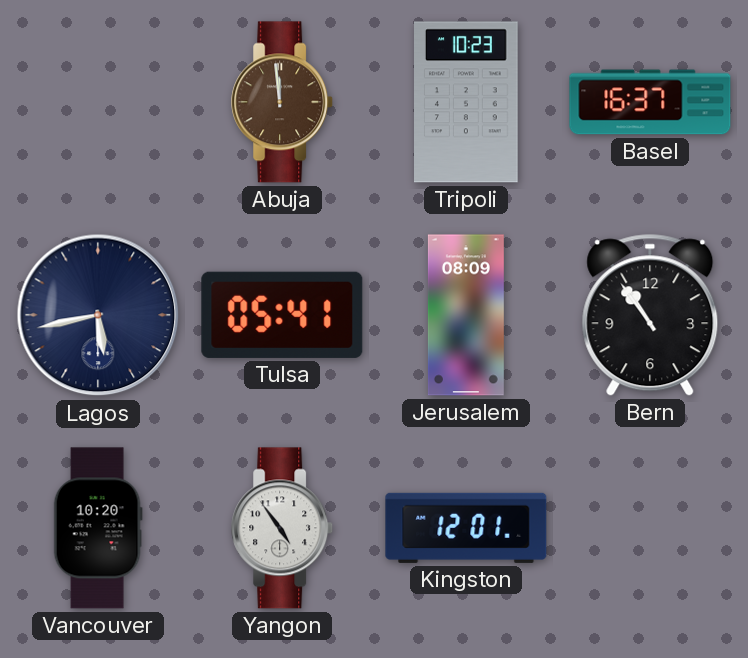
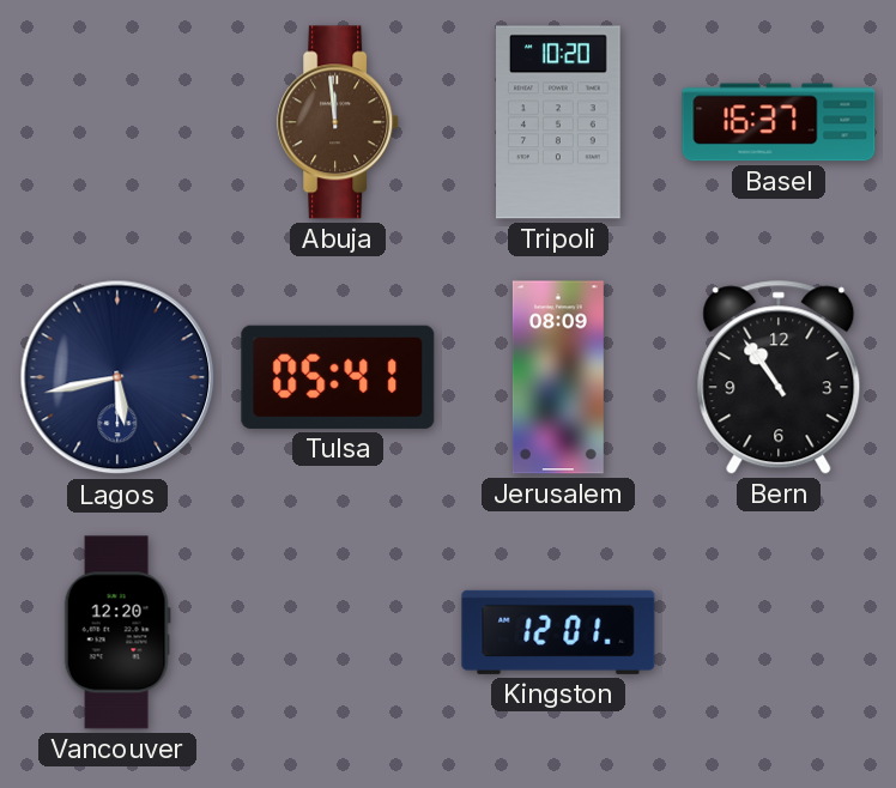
Tripoli: 10:23 -> 10:20 (559, 122)
Vancouver: 10:20 -> 12:20 (117, 632)
Yangon: 4:54 -> none (283, 528)
